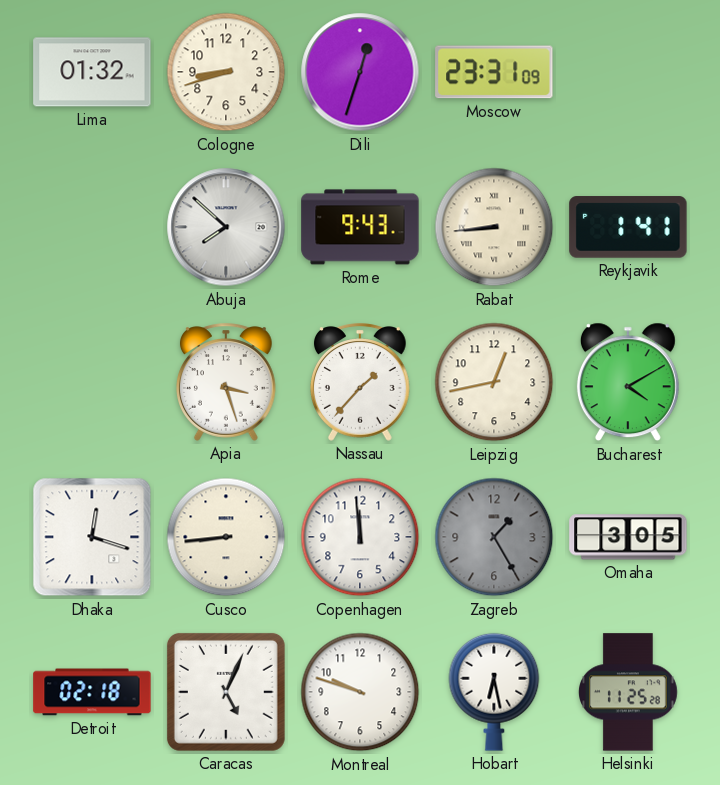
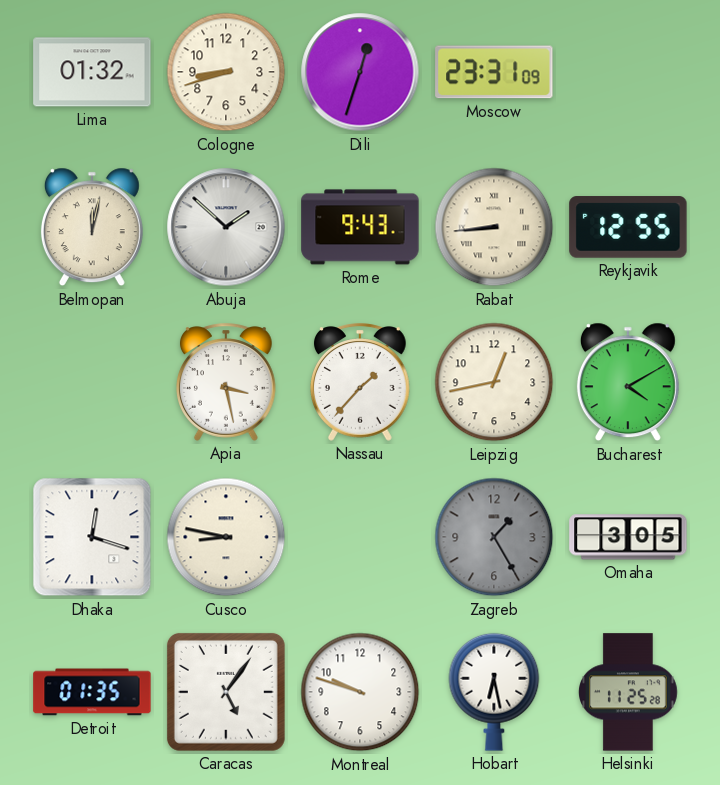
Belmopan: none -> 12:02 (92, 227)
Abuja: 7:52 -> 1:52 (226, 227)
Reykjavik: 1:41 -> 12:55 (628, 227)
Apia: 3:27 -> 3:28 (227, 382)
Cusco: 8:44 -> 8:47 (226, 537)
Copenhagen: 11:59 -> none (360, 537)
Detroit: 02:18 -> 01:35 (92, 692)
Caracas: 5:04 -> 5:06 (226, 692)
